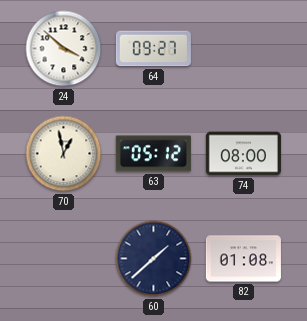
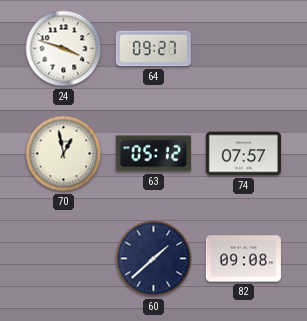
24: 3:52 -> 3:48 (64, 49)
74: 08:00 -> 07:57 (243, 154)
82: 01:08 -> 09:08 (243, 259)
